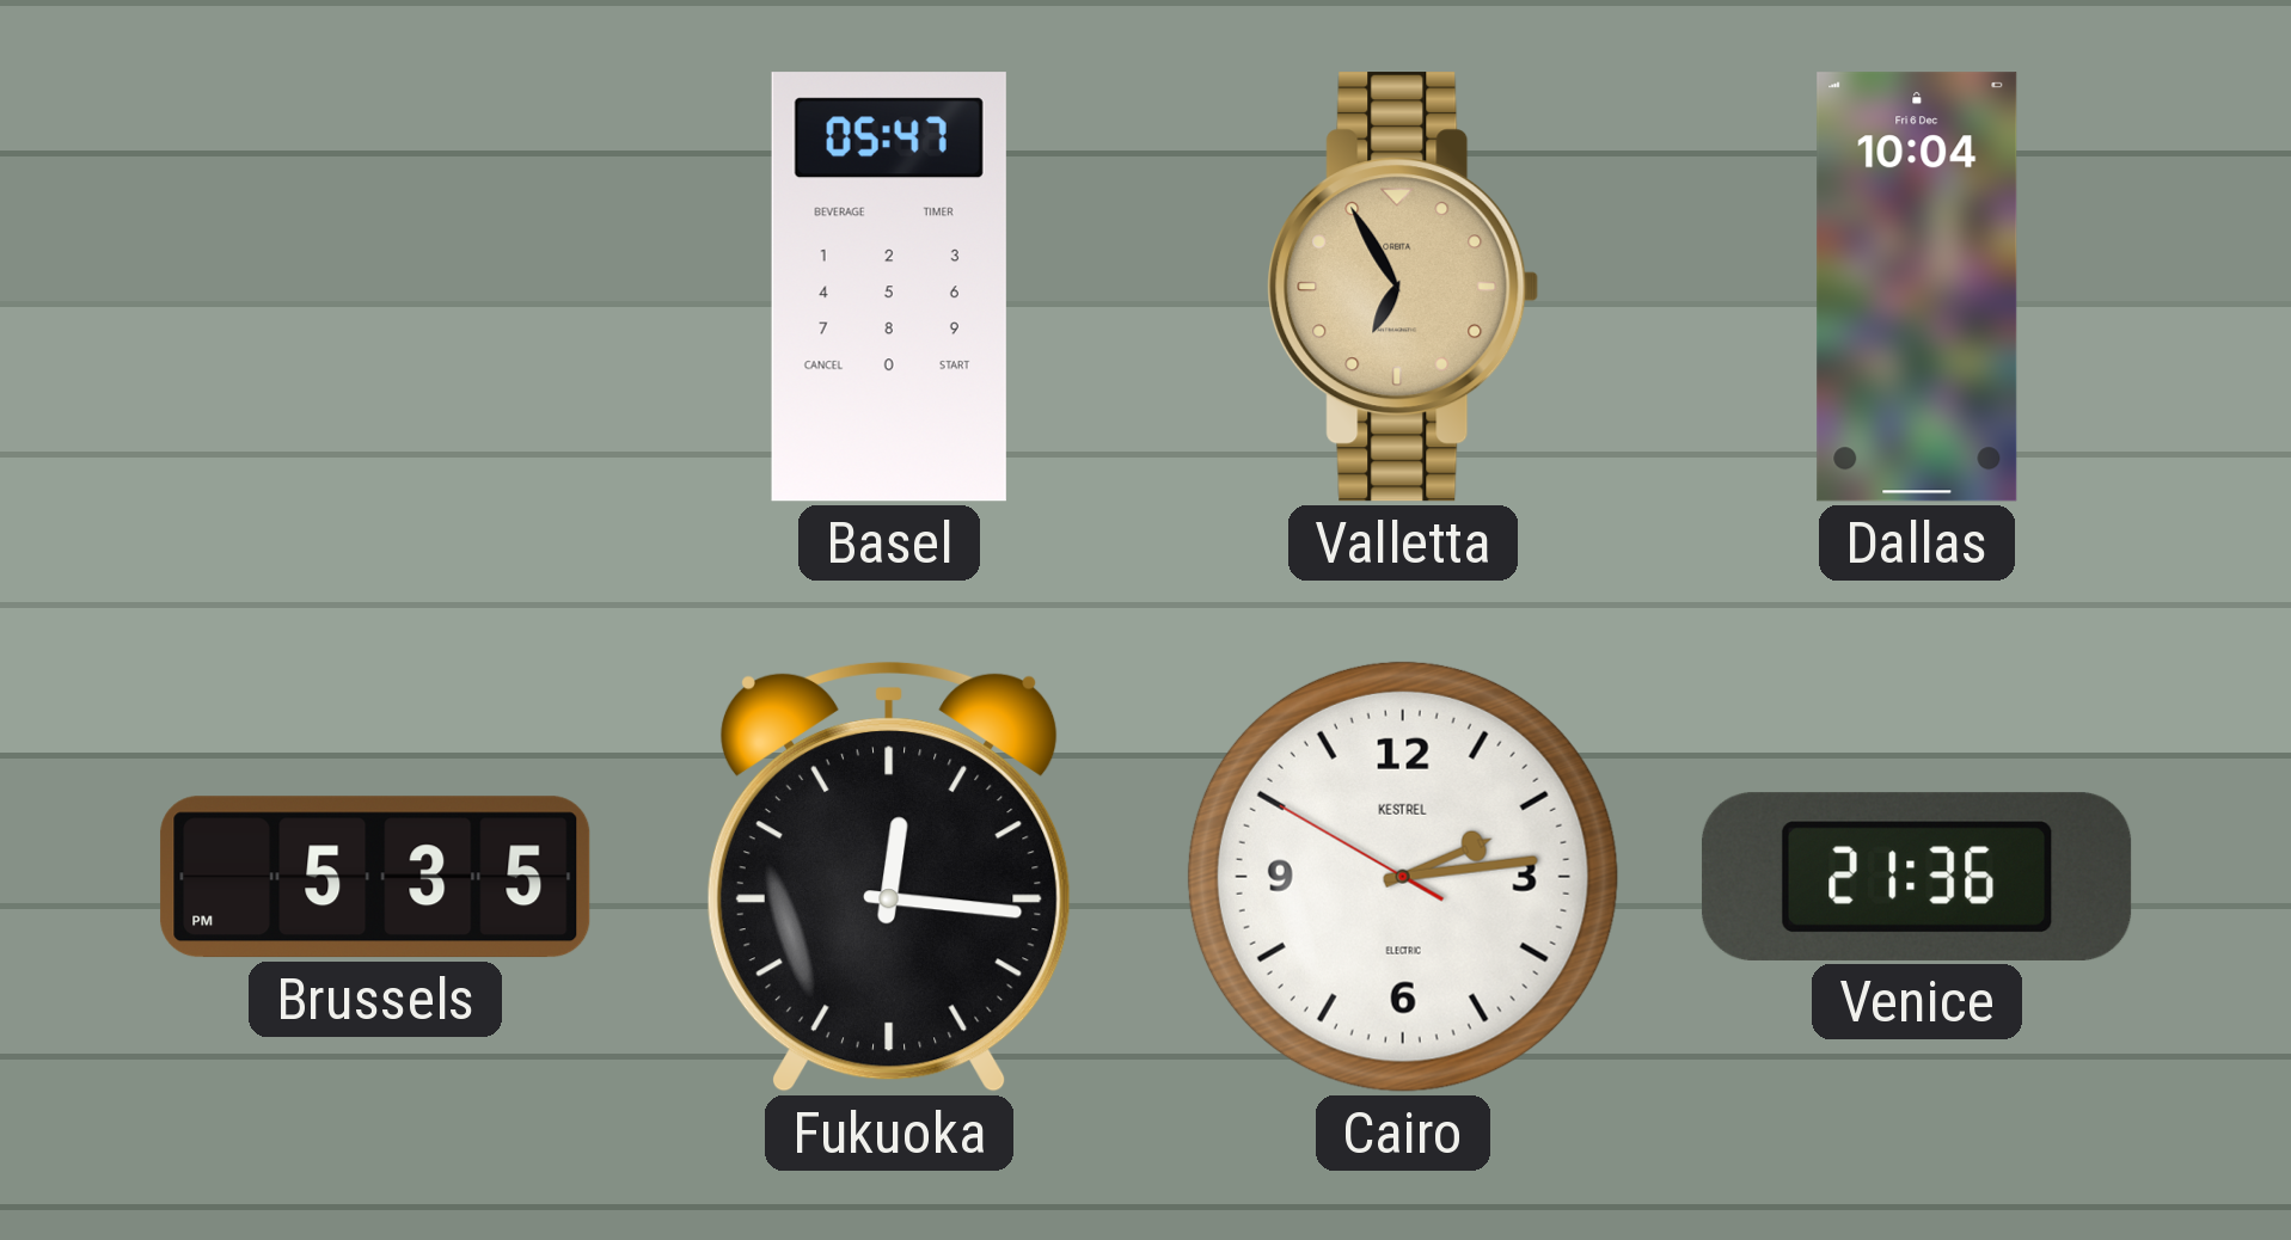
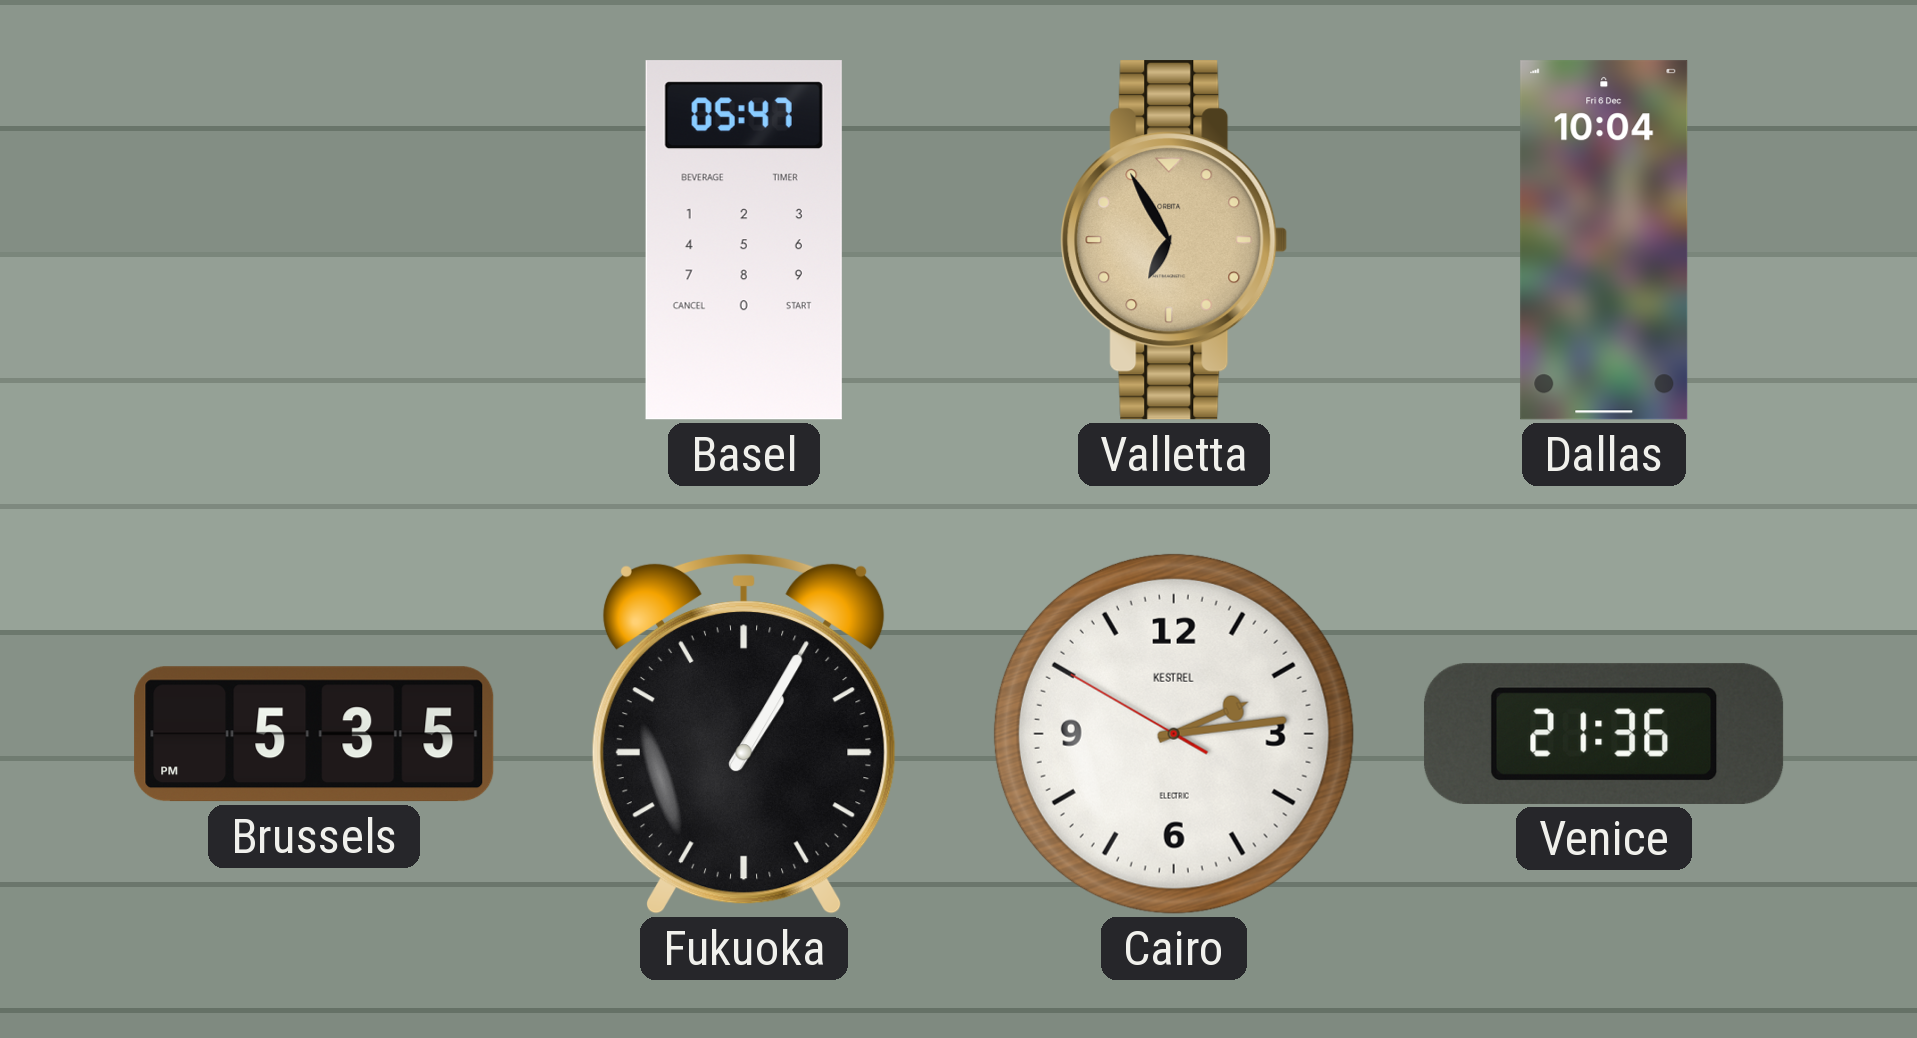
Fukuoka: 12:16 -> 1:05 (744, 734)
